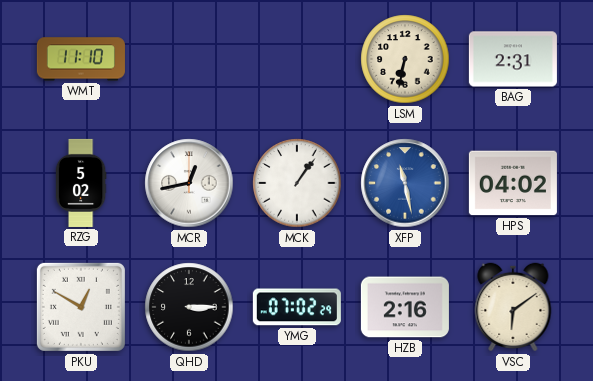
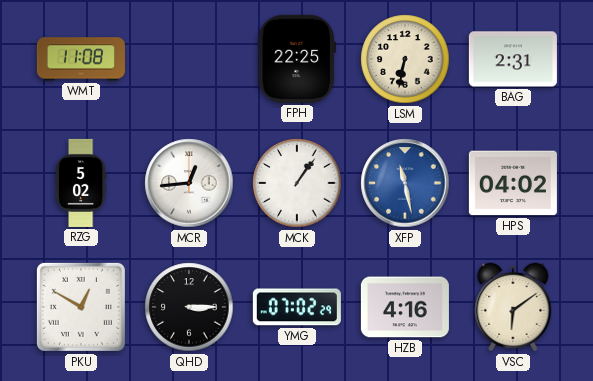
WMT: 11:10 -> 11:08 (81, 59)
FPH: none -> 22:25 (297, 59)
MCR: 12:43 -> 12:44 (189, 183)
HZB: 2:16 -> 4:16 (405, 307)
